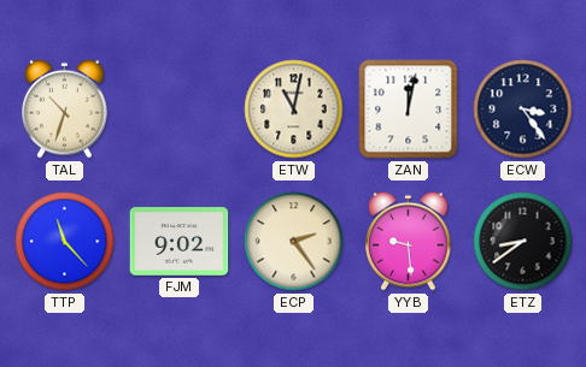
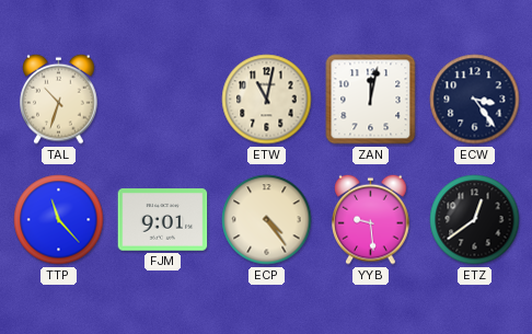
FJM: 9:02 -> 9:01 (163, 220)
ECP: 2:24 -> 4:24 (267, 220)
ETZ: 8:39 -> 12:39 (475, 220)
